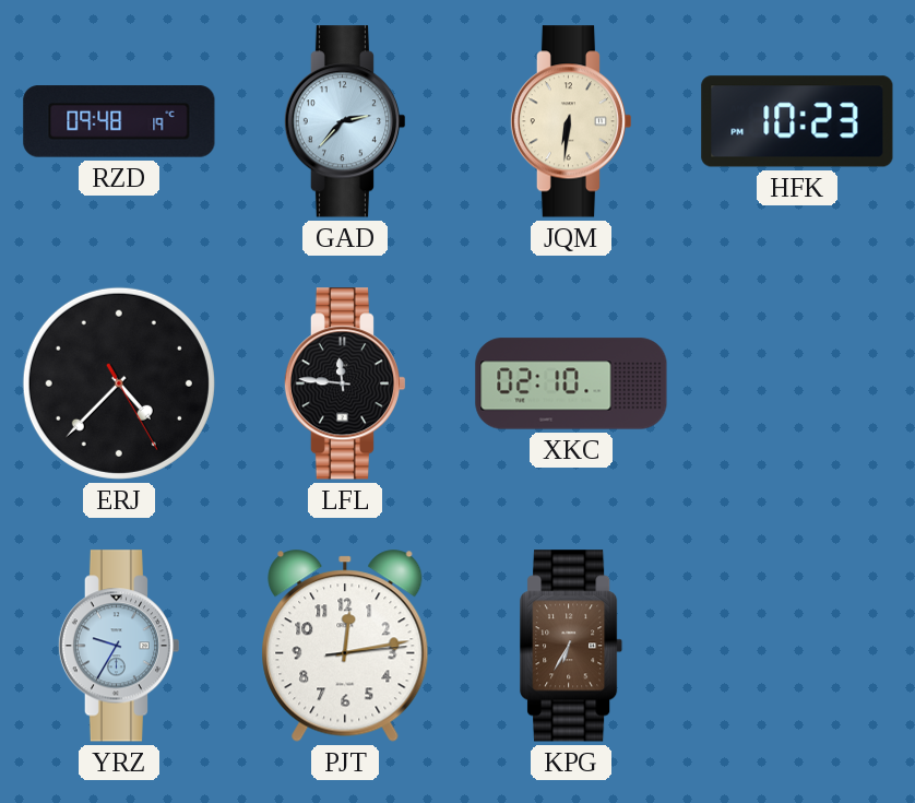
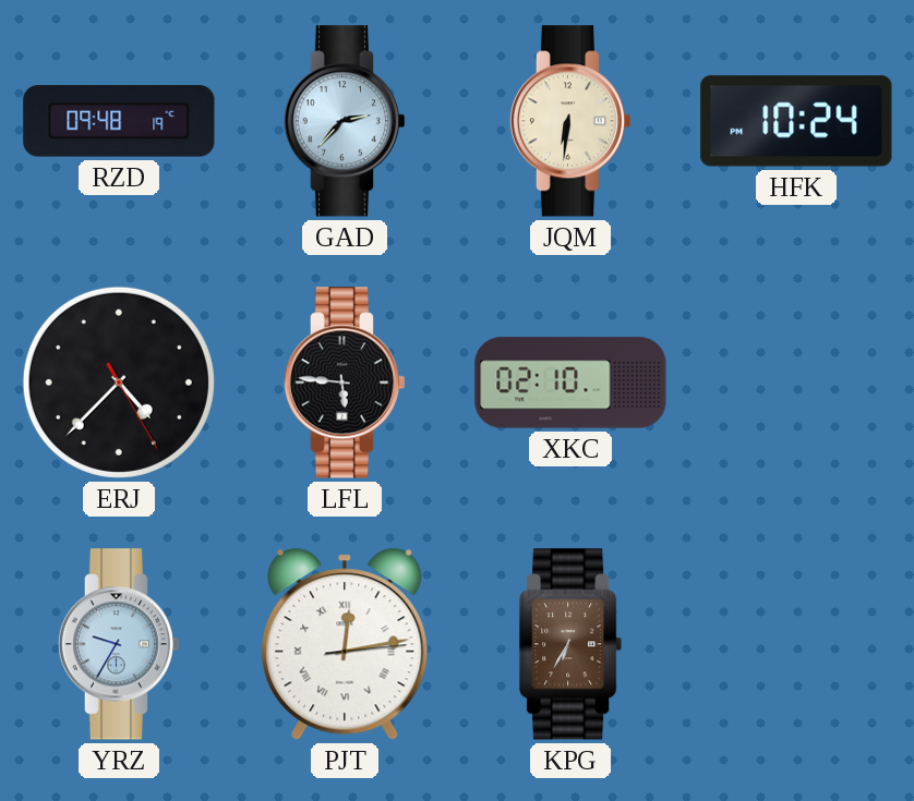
HFK: 10:23 -> 10:24 (796, 121)
LFL: 11:46 -> 5:46 (345, 383)
PJT numerals: Arabic -> Roman (345, 644)
